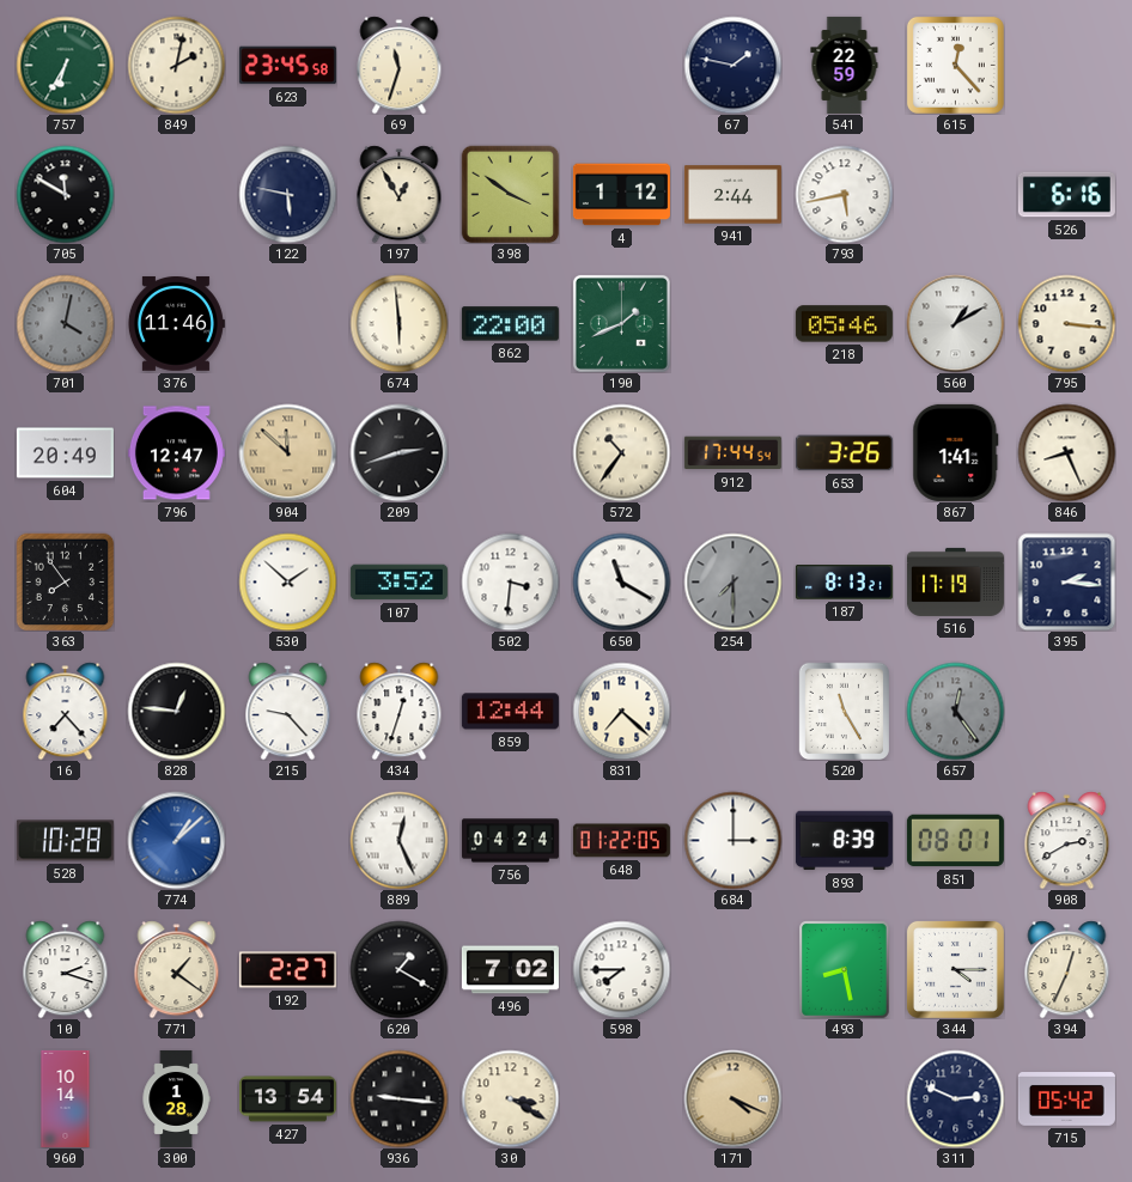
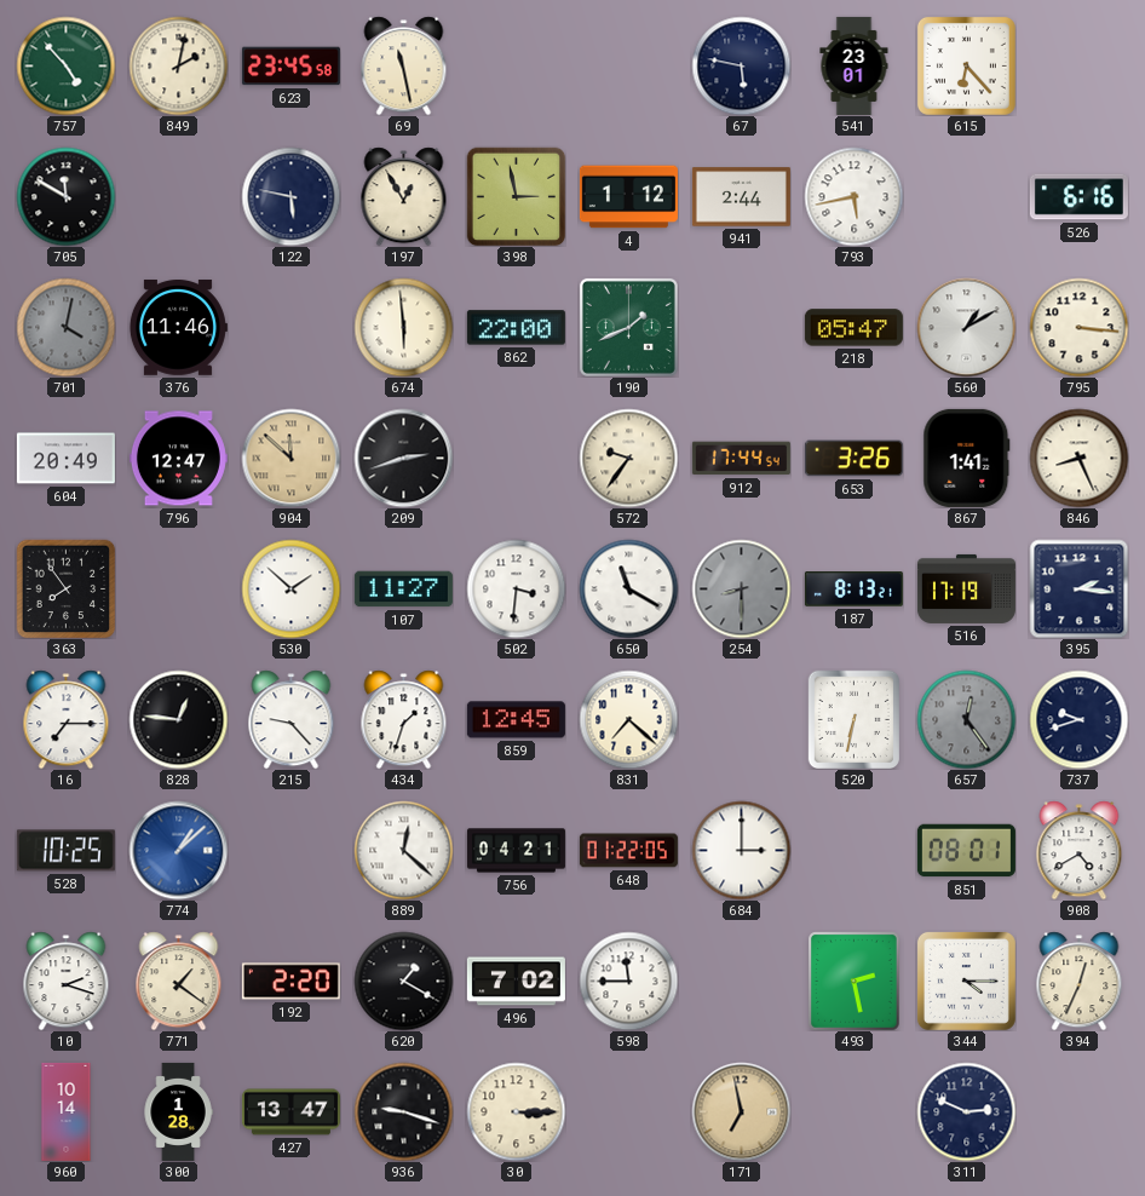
757: 6:35 -> 4:53 (65, 65)
69: 11:33 -> 11:28 (404, 65)
67: 1:47 -> 5:47 (741, 65)
541: 22:59 -> 23:01 (855, 65)
615: 12:23 -> 6:23 (966, 65)
398: 3:51 -> 2:58 (516, 196)
218: 05:46 -> 05:47 (853, 328)
572: 10:36 -> 9:36 (628, 458)
107: 3:52 -> 11:27 (403, 590)
254: 7:30 -> 8:30 (741, 588)
16: 7:23 -> 7:15 (67, 719)
434: 12:33 -> 1:33 (404, 719)
859: 12:44 -> 12:45 (516, 720)
520: 11:25 -> 6:32 (853, 719)
737: none -> 9:42 (1078, 719)
528: 10:28 -> 10:25 (65, 851)
889: 12:26 -> 12:22 (403, 850)
756: 04:24 -> 04:21 (516, 851)
893: 8:39 -> none (844, 841)
908: 2:40 -> 4:40 (1080, 850)
192: 2:27 -> 2:20 (290, 982)
598: 7:45 -> 11:45 (628, 981)
493: 8:28 -> 2:28 (855, 981)
427: 13:54 -> 13:47 (290, 1112)
936: 9:16 -> 9:18 (403, 1111)
30: 3:20 -> 3:15 (516, 1111)
171: 4:19 -> 6:58 (741, 1111)
715: 05:42 -> none (1066, 1099)
